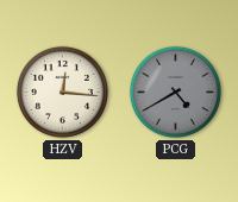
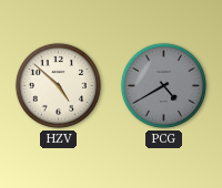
HZV: 12:16 -> 4:52 (58, 85)
